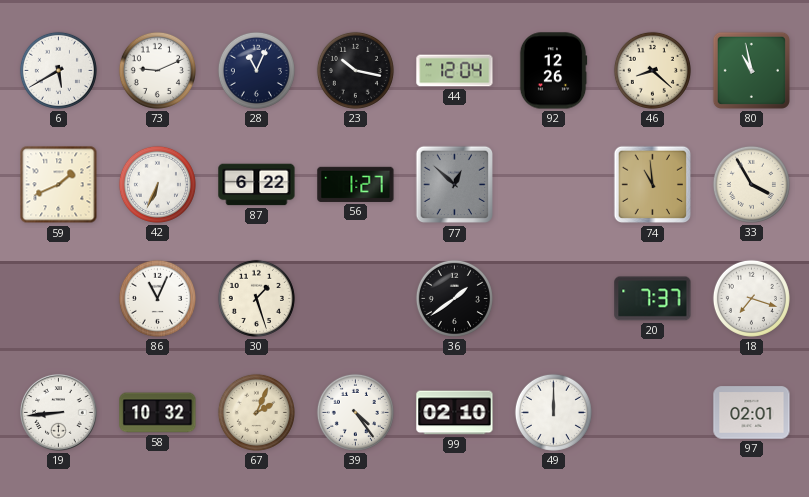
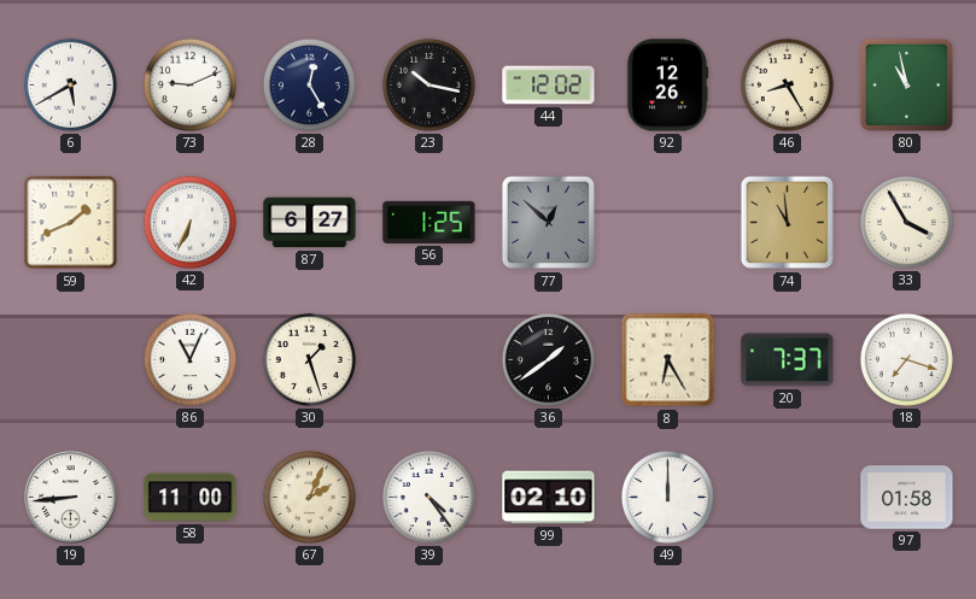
28: 11:04 -> 12:25 (309, 84)
44: 12:04 -> 12:02 (549, 86)
46: 8:22 -> 8:25 (787, 84)
87: 6:22 -> 6:27 (310, 223)
56: 1:27 -> 1:25 (429, 222)
8: none -> 6:25 (668, 360)
58: 10:32 -> 11:00 (191, 498)
97: 02:01 -> 01:58 (907, 498)
